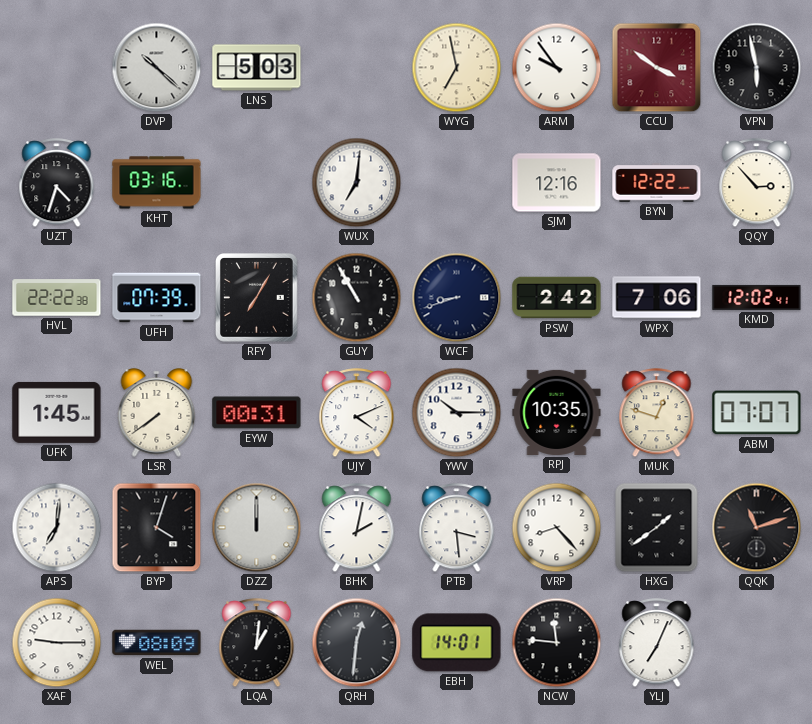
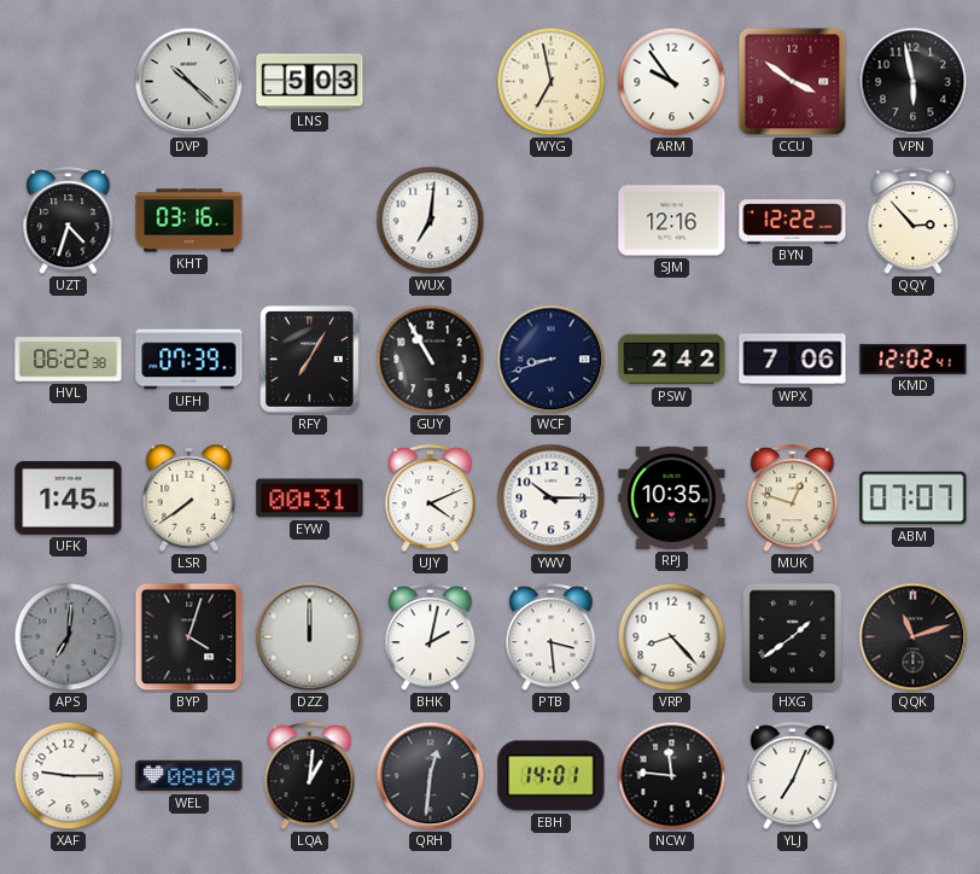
HVL: 22:22 -> 06:22 (69, 360)
APS dial: white -> grey (69, 637)
